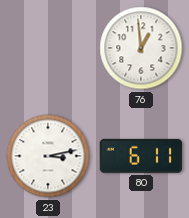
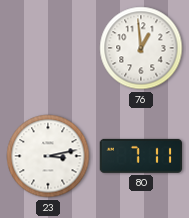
80: 6:11 -> 7:11 (140, 156)
